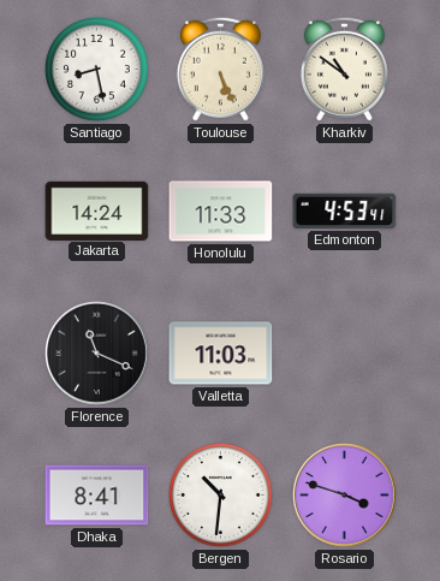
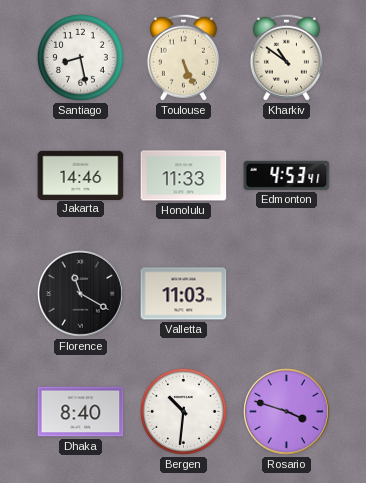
Jakarta: 14:24 -> 14:46 (81, 175)
Florence: 11:19 -> 11:20 (81, 294)
Dhaka: 8:41 -> 8:40 (81, 412)
